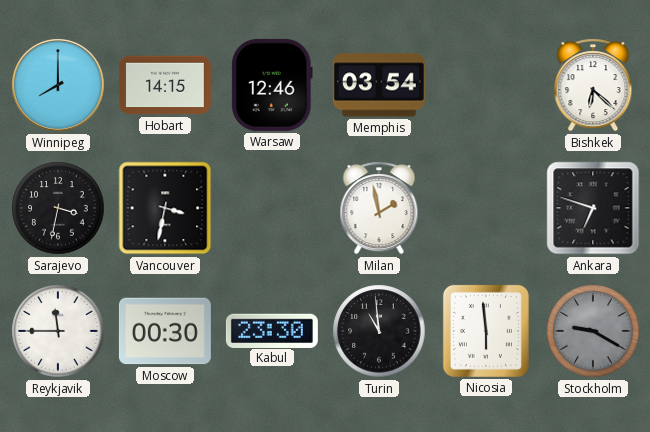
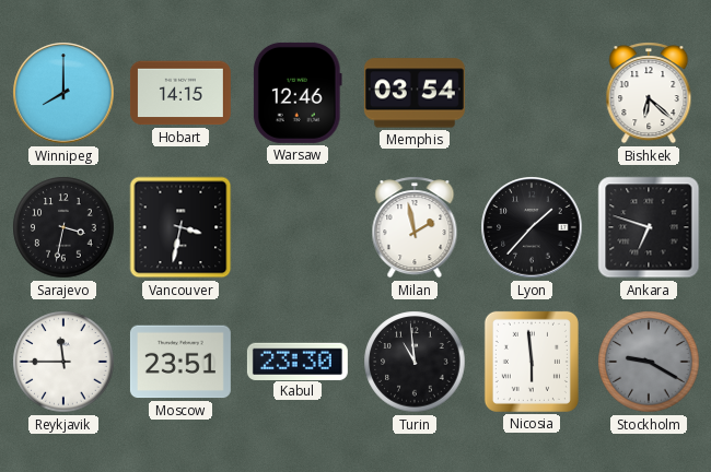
Lyon: none -> 1:37 (532, 227)
Moscow: 00:30 -> 23:51 (180, 362)
